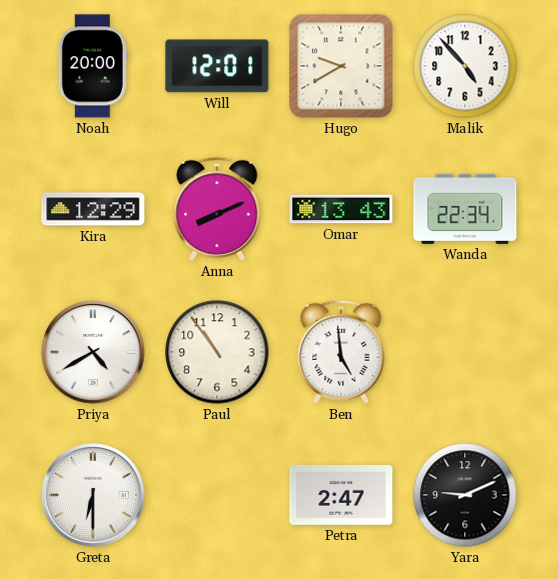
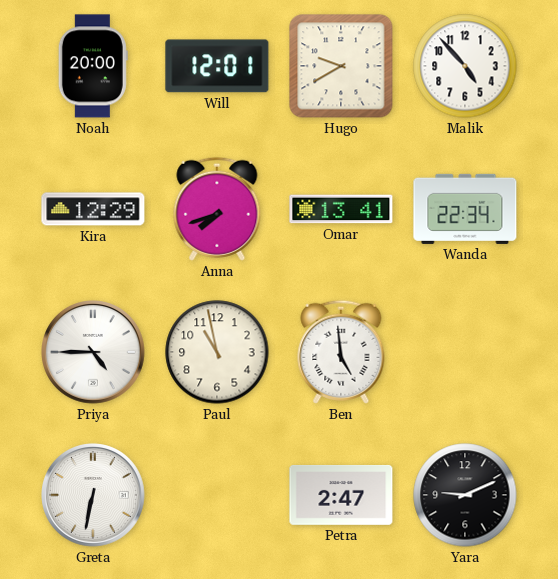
Anna: 8:11 -> 7:42 (217, 209)
Omar: 13:43 -> 13:41 (341, 209)
Priya: 4:40 -> 4:45 (94, 353)
Paul: 10:54 -> 10:58 (217, 352)
Greta: 6:30 -> 6:32 (94, 496)
